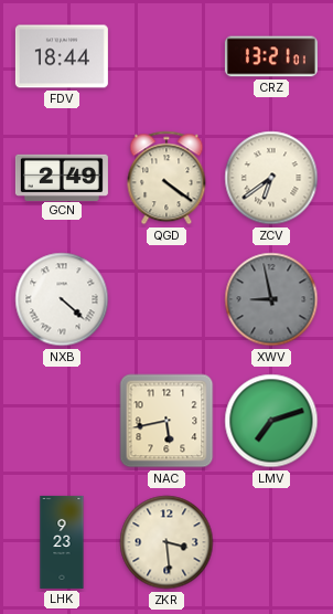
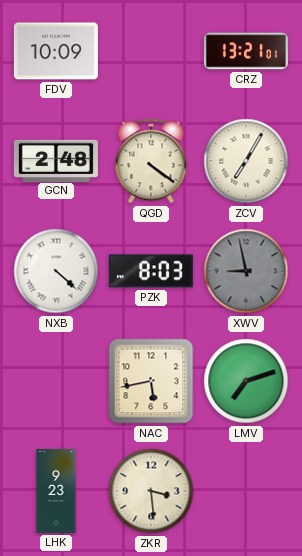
FDV: 18:44 -> 10:09 (56, 51)
GCN: 2:49 -> 2:48 (56, 160)
ZCV: 6:39 -> 7:05 (246, 161)
PZK: none -> 8:03 (151, 271)
